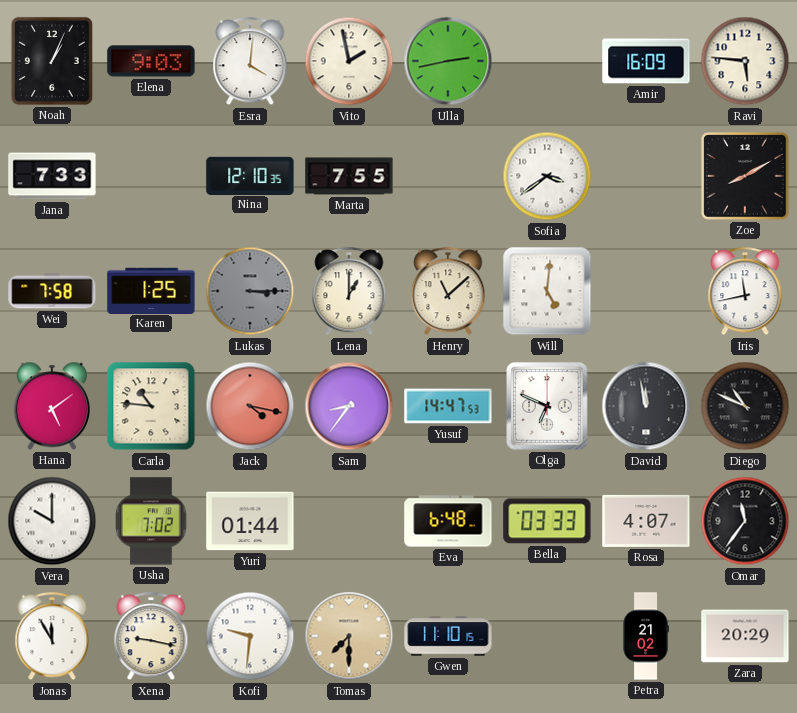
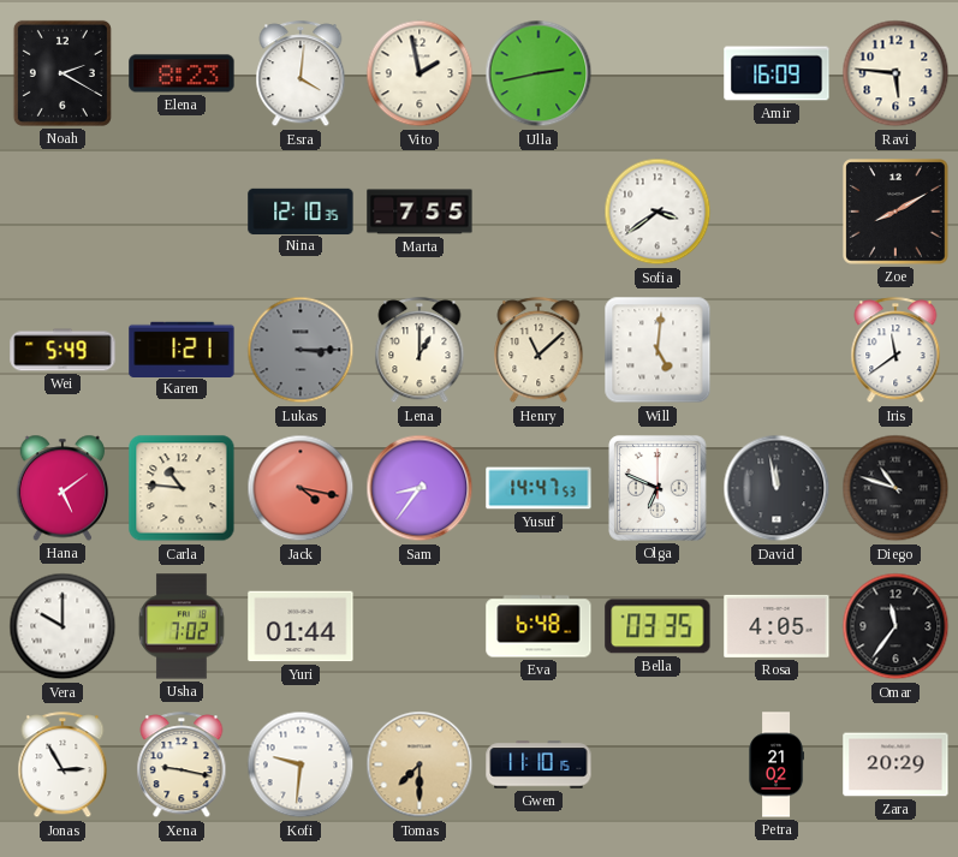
Noah: 1:04 -> 2:20 (63, 73)
Elena: 9:03 -> 8:23 (182, 73)
Jana: 7:33 -> none (52, 176)
Wei: 7:58 -> 5:49 (63, 350)
Karen: 1:25 -> 1:21 (182, 349)
Iris: 11:43 -> 11:39 (895, 351)
Diego: 10:49 -> 10:48 (895, 488)
Bella: 03:33 -> 03:35 (657, 626)
Rosa: 4:07 -> 4:05 (776, 626)
Jonas: 11:55 -> 2:55 (63, 766)
